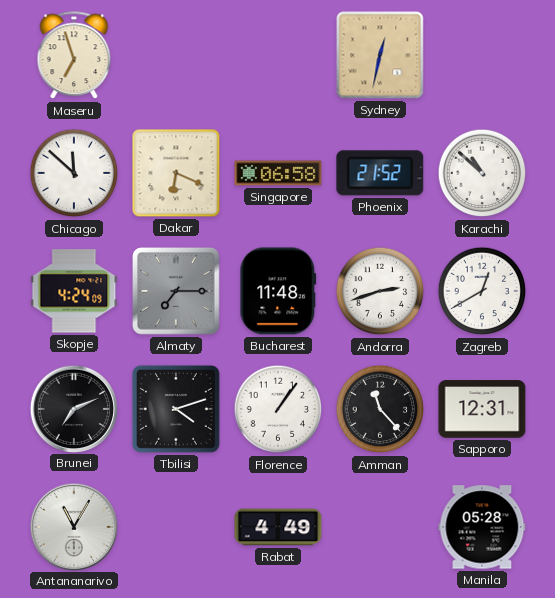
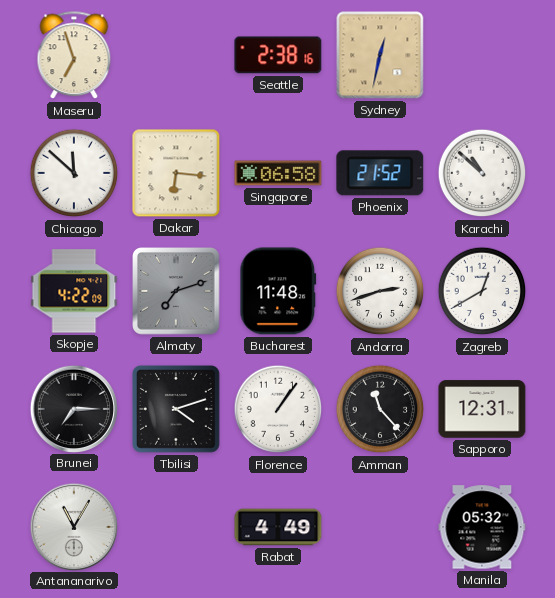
Seattle: none -> 2:38 (278, 55)
Dakar: 6:19 -> 6:16 (176, 173)
Skopje: 4:24 -> 4:22 (74, 291)
Almaty: 7:15 -> 7:12 (176, 291)
Brunei: 7:11 -> 7:15 (73, 408)
Manila: 05:28 -> 05:32 (482, 527)
